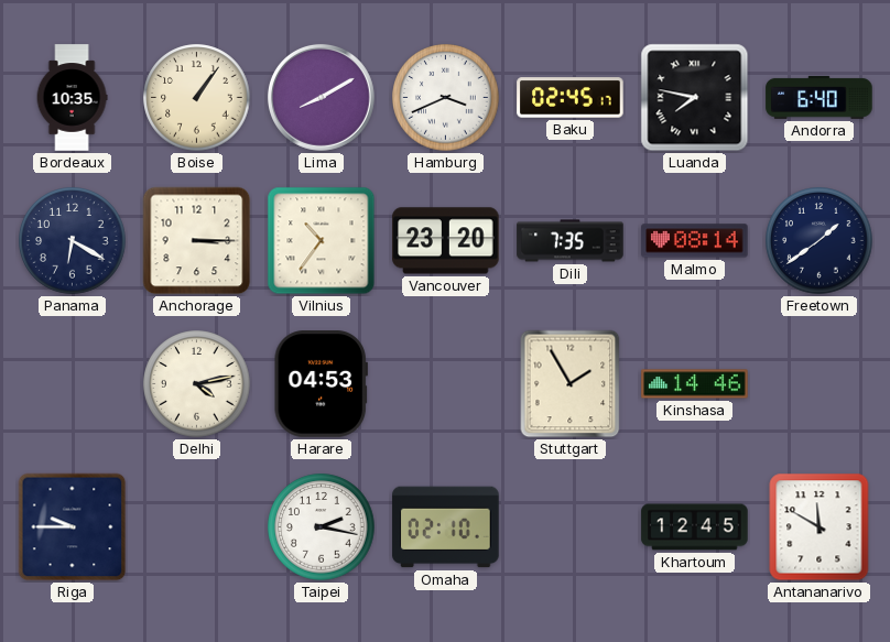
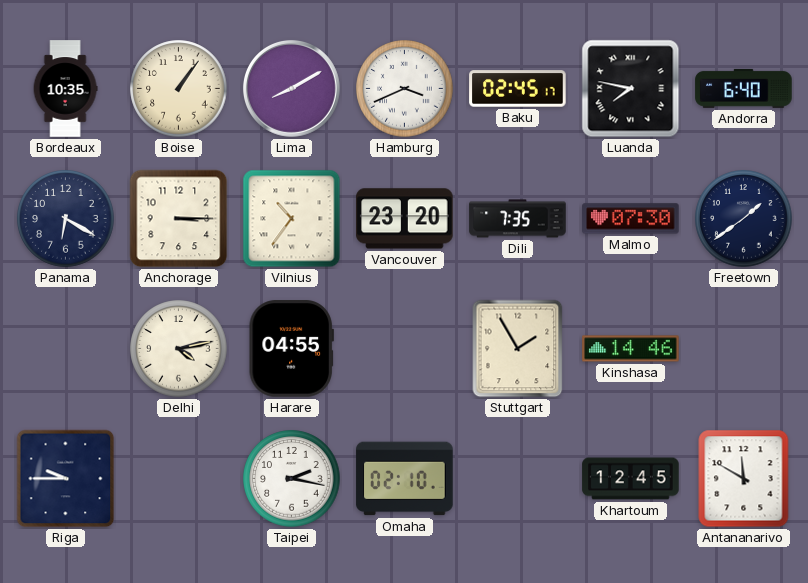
Malmo: 08:14 -> 07:30 (631, 219)
Harare: 04:53 -> 04:55 (291, 349)
